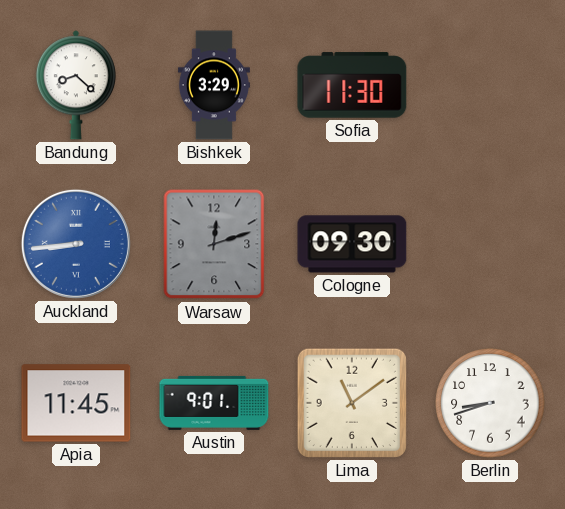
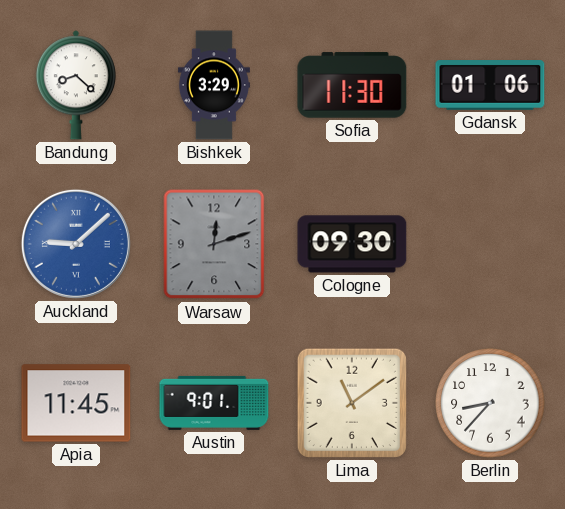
Gdansk: none -> 01:06 (490, 85)
Auckland: 8:44 -> 9:08 (76, 244)
Berlin: 8:42 -> 8:37 (490, 403)
